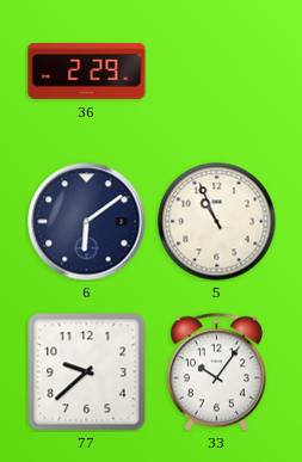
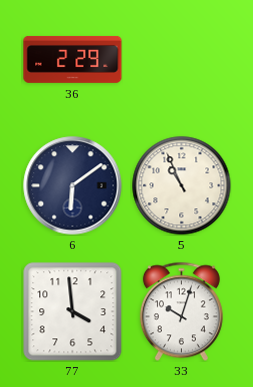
77: 9:38 -> 3:59 (72, 312)
33: 10:06 -> 10:03 (181, 311)
